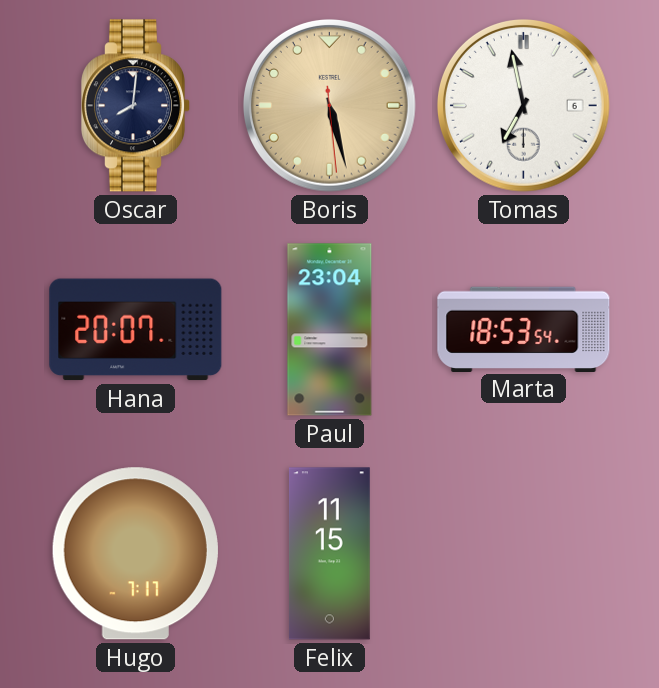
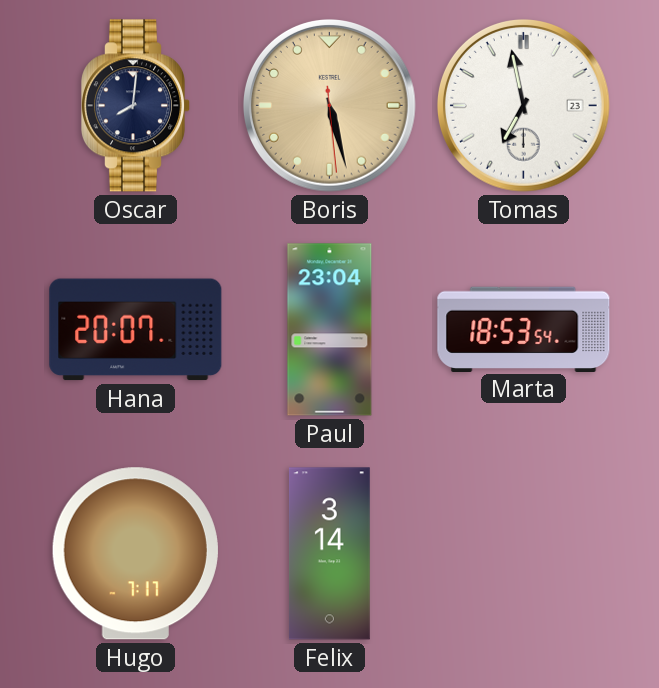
Tomas date: 6 -> 23 (523, 105)
Felix: 11:15 -> 3:14 (329, 554)
